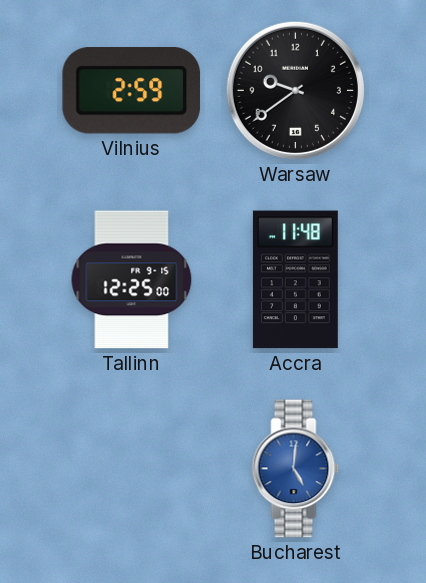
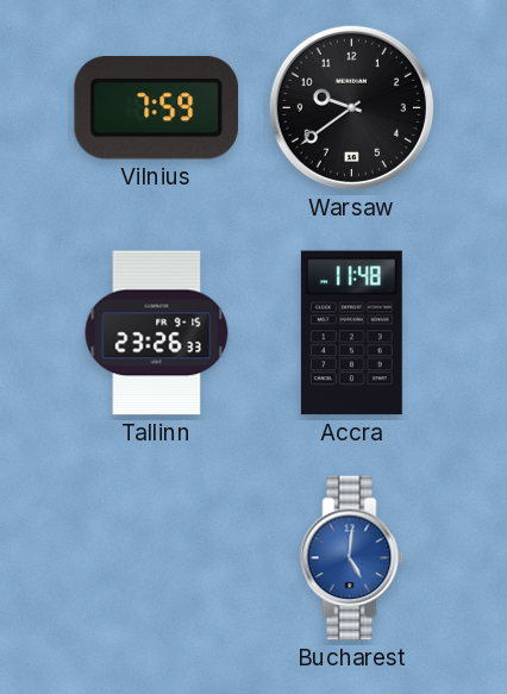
Vilnius: 2:59 -> 7:59 (156, 108)
Tallinn: 12:25 -> 23:26 (157, 333)
